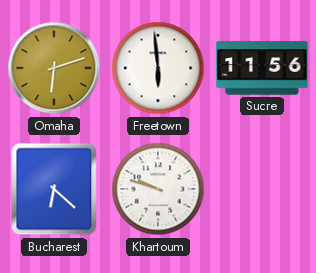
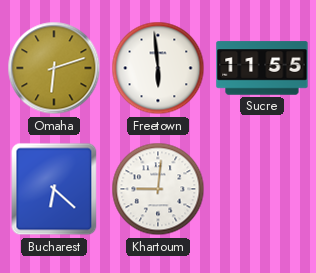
Sucre: 11:56 -> 11:55 (262, 68)
Khartoum: 9:48 -> 9:01 (158, 189)
